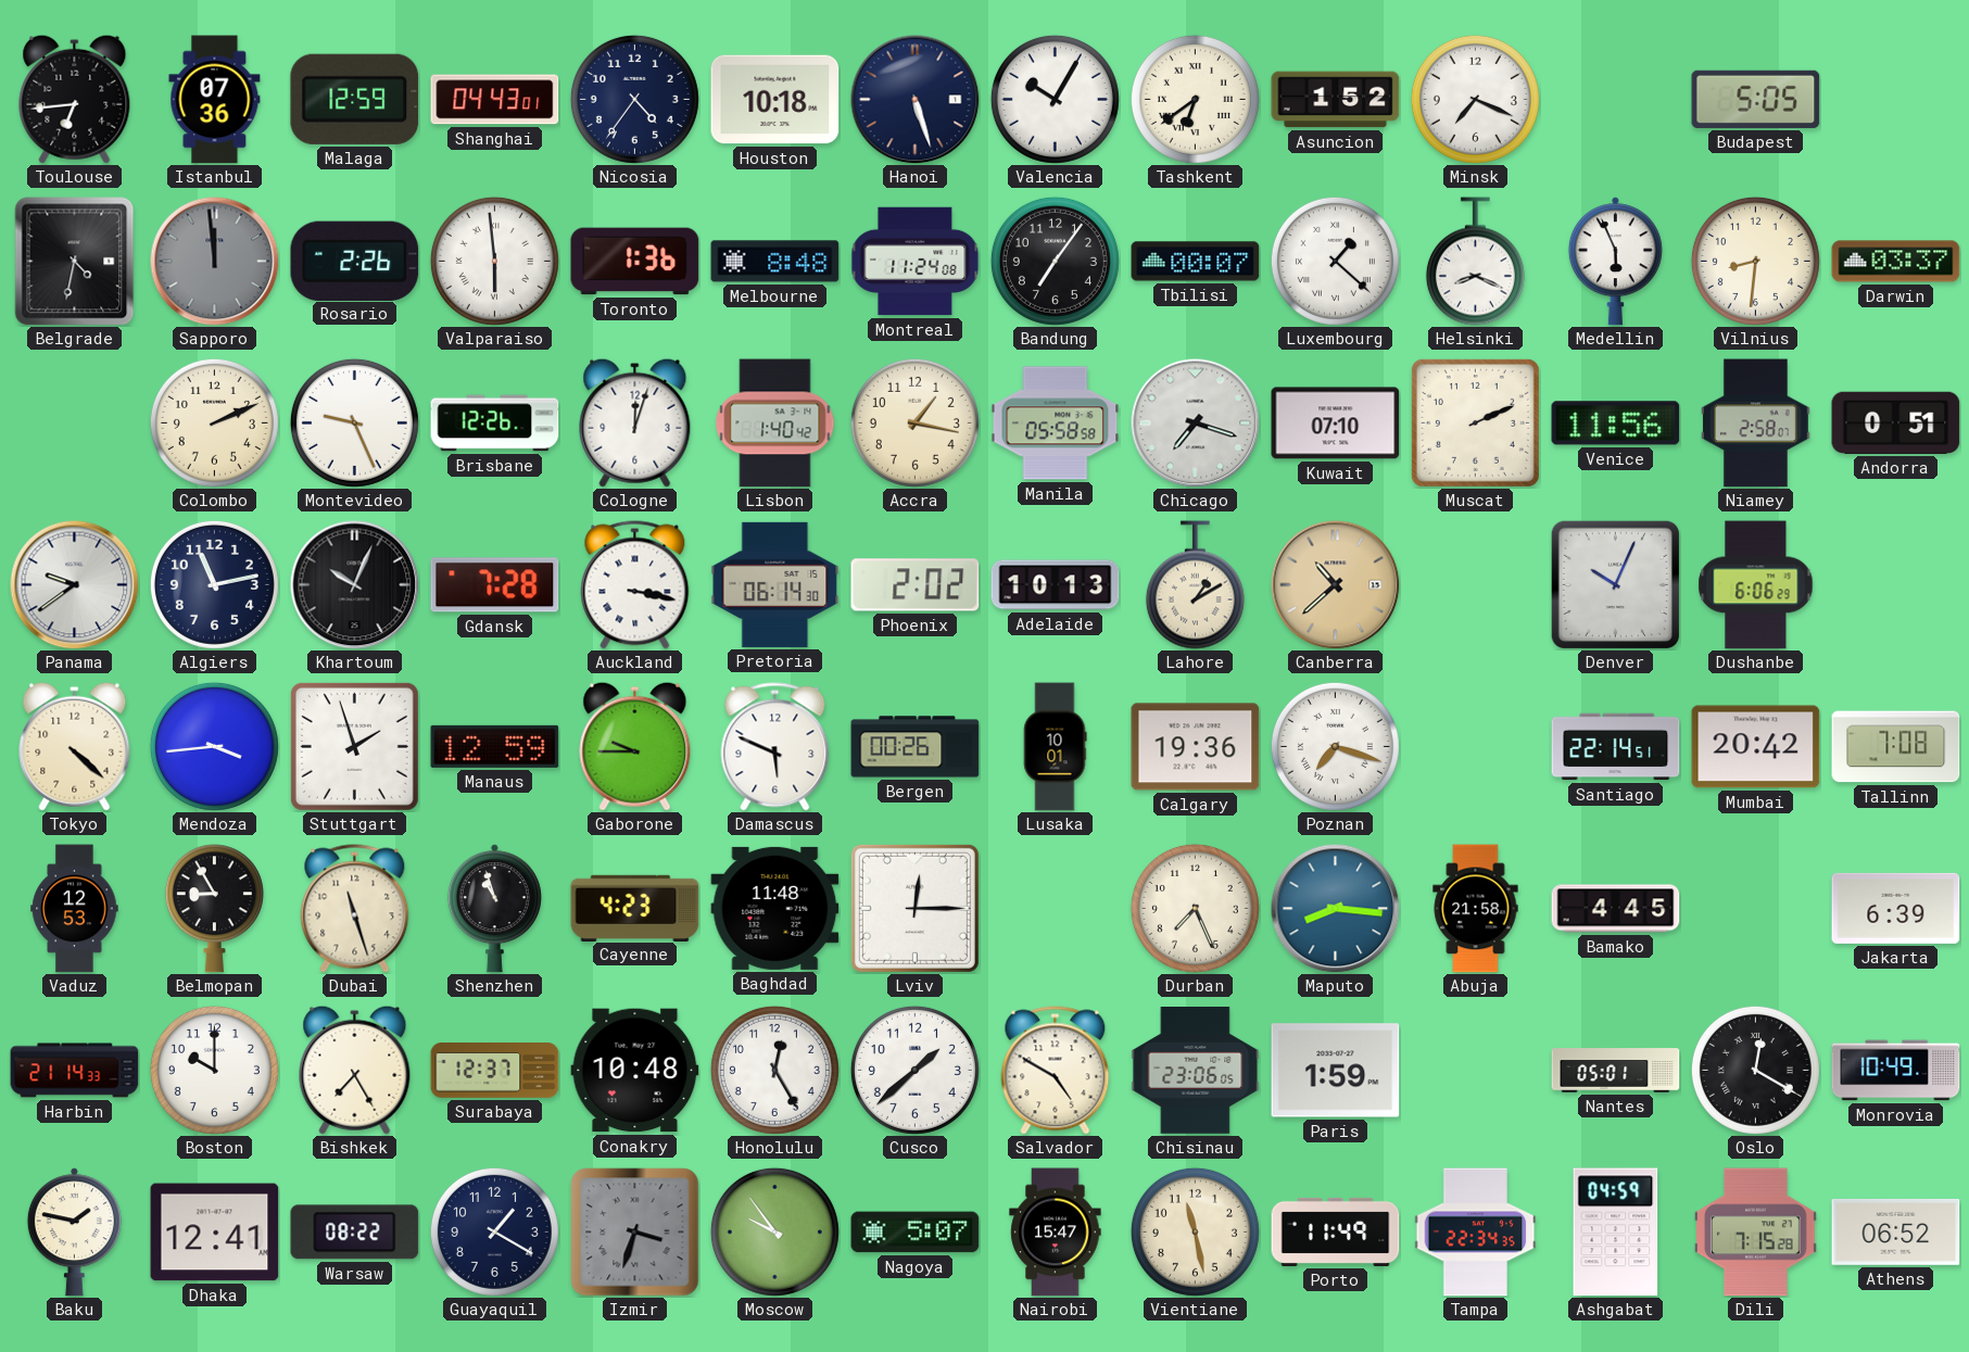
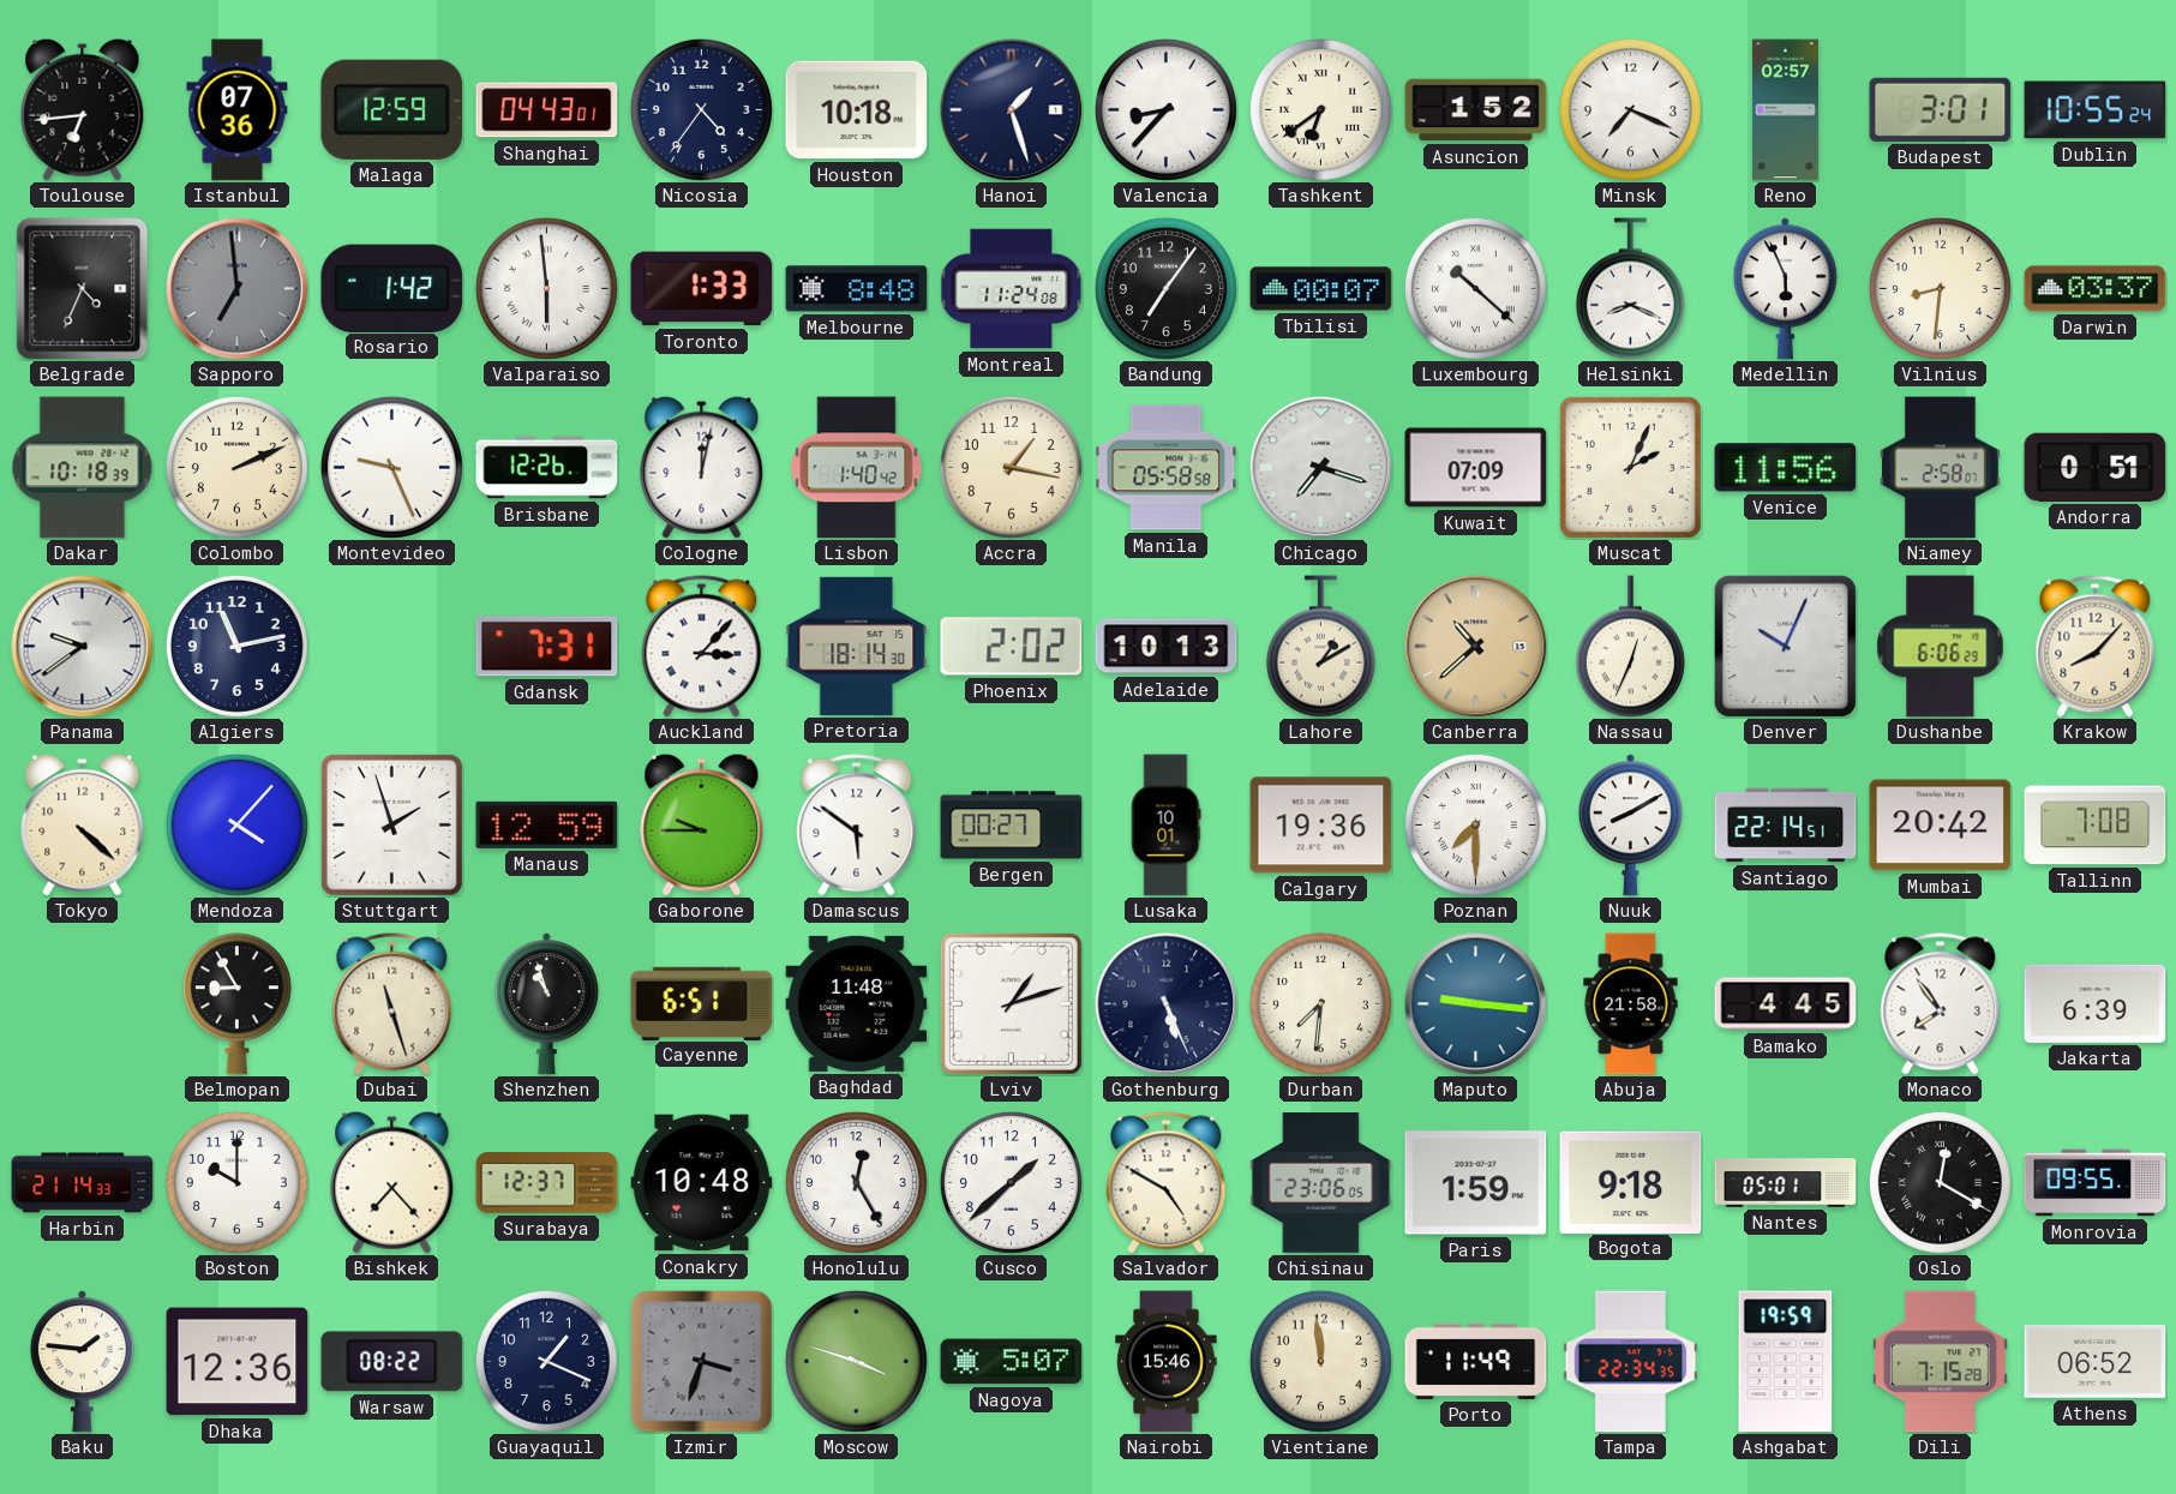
Hanoi: 5:27 -> 1:27 (1012, 110)
Valencia: 10:05 -> 8:37 (1165, 109)
Reno: none -> 02:57 (1785, 110)
Budapest: 5:05 -> 3:01 (1941, 109)
Dublin: none -> 10:55 (2096, 110)
Belgrade: 4:32 -> 4:34 (83, 289)
Sapporo: 11:59 -> 6:59 (238, 289)
Rosario: 2:26 -> 1:42 (392, 288)
Toronto: 1:36 -> 1:33 (702, 289)
Luxembourg: 1:22 -> 10:22 (1475, 288)
Dakar: none -> 10:18 (83, 468)
Cologne: 12:03 -> 12:02 (702, 467)
Kuwait: 07:10 -> 07:09 (1476, 468)
Muscat: 2:11 -> 2:04 (1630, 467)
Khartoum: 10:04 -> none (355, 585)
Gdansk: 7:28 -> 7:31 (547, 647)
Auckland: 3:17 -> 3:07 (702, 647)
Pretoria: 06:14 -> 18:14 (857, 646)
Nassau: none -> 12:34 (1630, 647)
Krakow: none -> 8:07 (2096, 647)
Mendoza: 3:44 -> 4:07 (236, 824)
Damascus: 5:49 -> 5:51 (857, 826)
Bergen: 00:26 -> 00:27 (1012, 826)
Poznan: 7:18 -> 7:30 (1475, 824)
Nuuk: none -> 8:10 (1630, 826)
Vaduz: 12:53 -> none (75, 909)
Cayenne: 4:23 -> 6:51 (702, 1003)
Lviv: 12:15 -> 1:12 (1011, 1003)
Gothenburg: none -> 5:26 (1167, 1004)
Durban: 7:26 -> 7:31 (1320, 1003)
Maputo: 8:16 -> 9:16 (1476, 1004)
Monaco: none -> 7:54 (1941, 1004)
Bishkek: 7:25 -> 7:23 (392, 1182)
Bogota: none -> 9:18 (1631, 1182)
Monrovia: 10:49 -> 09:55 (2096, 1183)
Baku: 1:47 -> 1:46 (82, 1362)
Dhaka: 12:41 -> 12:36 (238, 1362)
Guayaquil: 1:20 -> 1:19 (546, 1361)
Moscow: 9:54 -> 3:48 (856, 1361)
Nairobi: 15:47 -> 15:46 (1167, 1362)
Vientiane: 11:28 -> 11:59 (1320, 1361)
Ashgabat: 04:59 -> 19:59 (1786, 1362)
